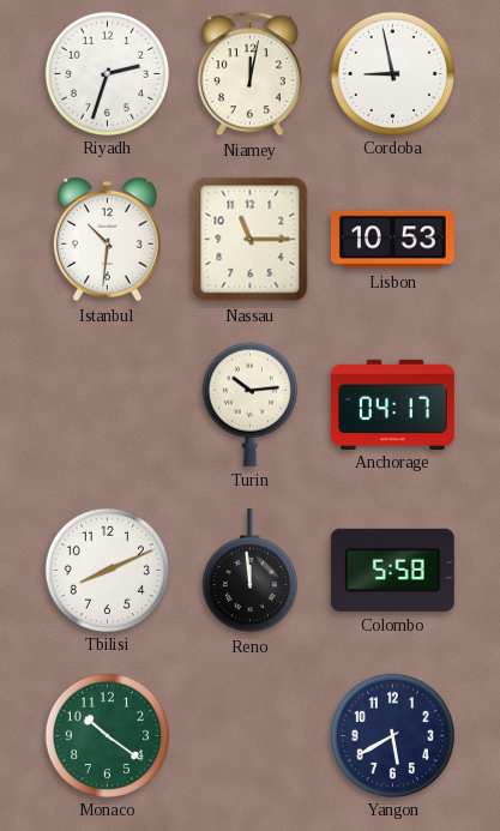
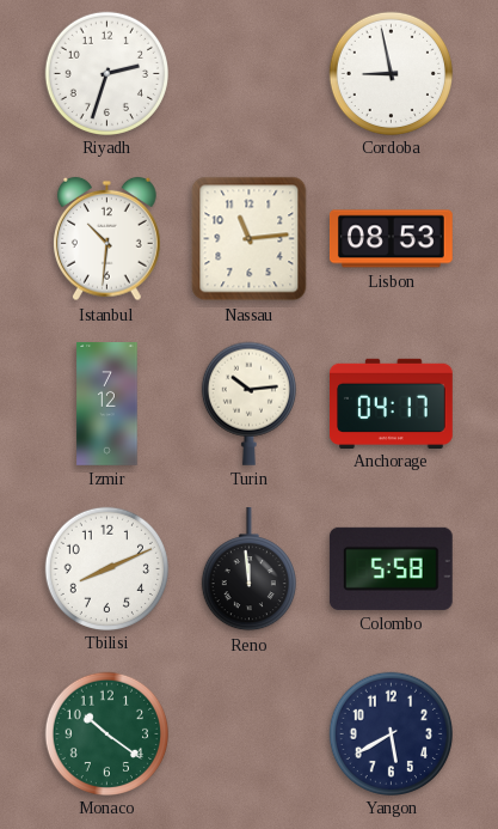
Niamey: 12:02 -> none (249, 74)
Nassau: 11:15 -> 11:14 (250, 239)
Lisbon: 10:53 -> 08:53 (391, 239)
Izmir: none -> 7:12 (107, 404)
